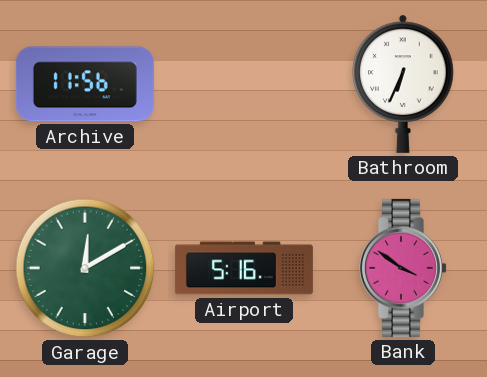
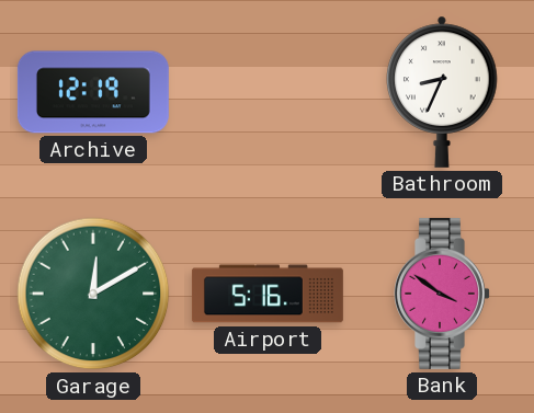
Archive: 11:56 -> 12:19 (93, 92)
Bathroom: 6:34 -> 8:34 (442, 92)
